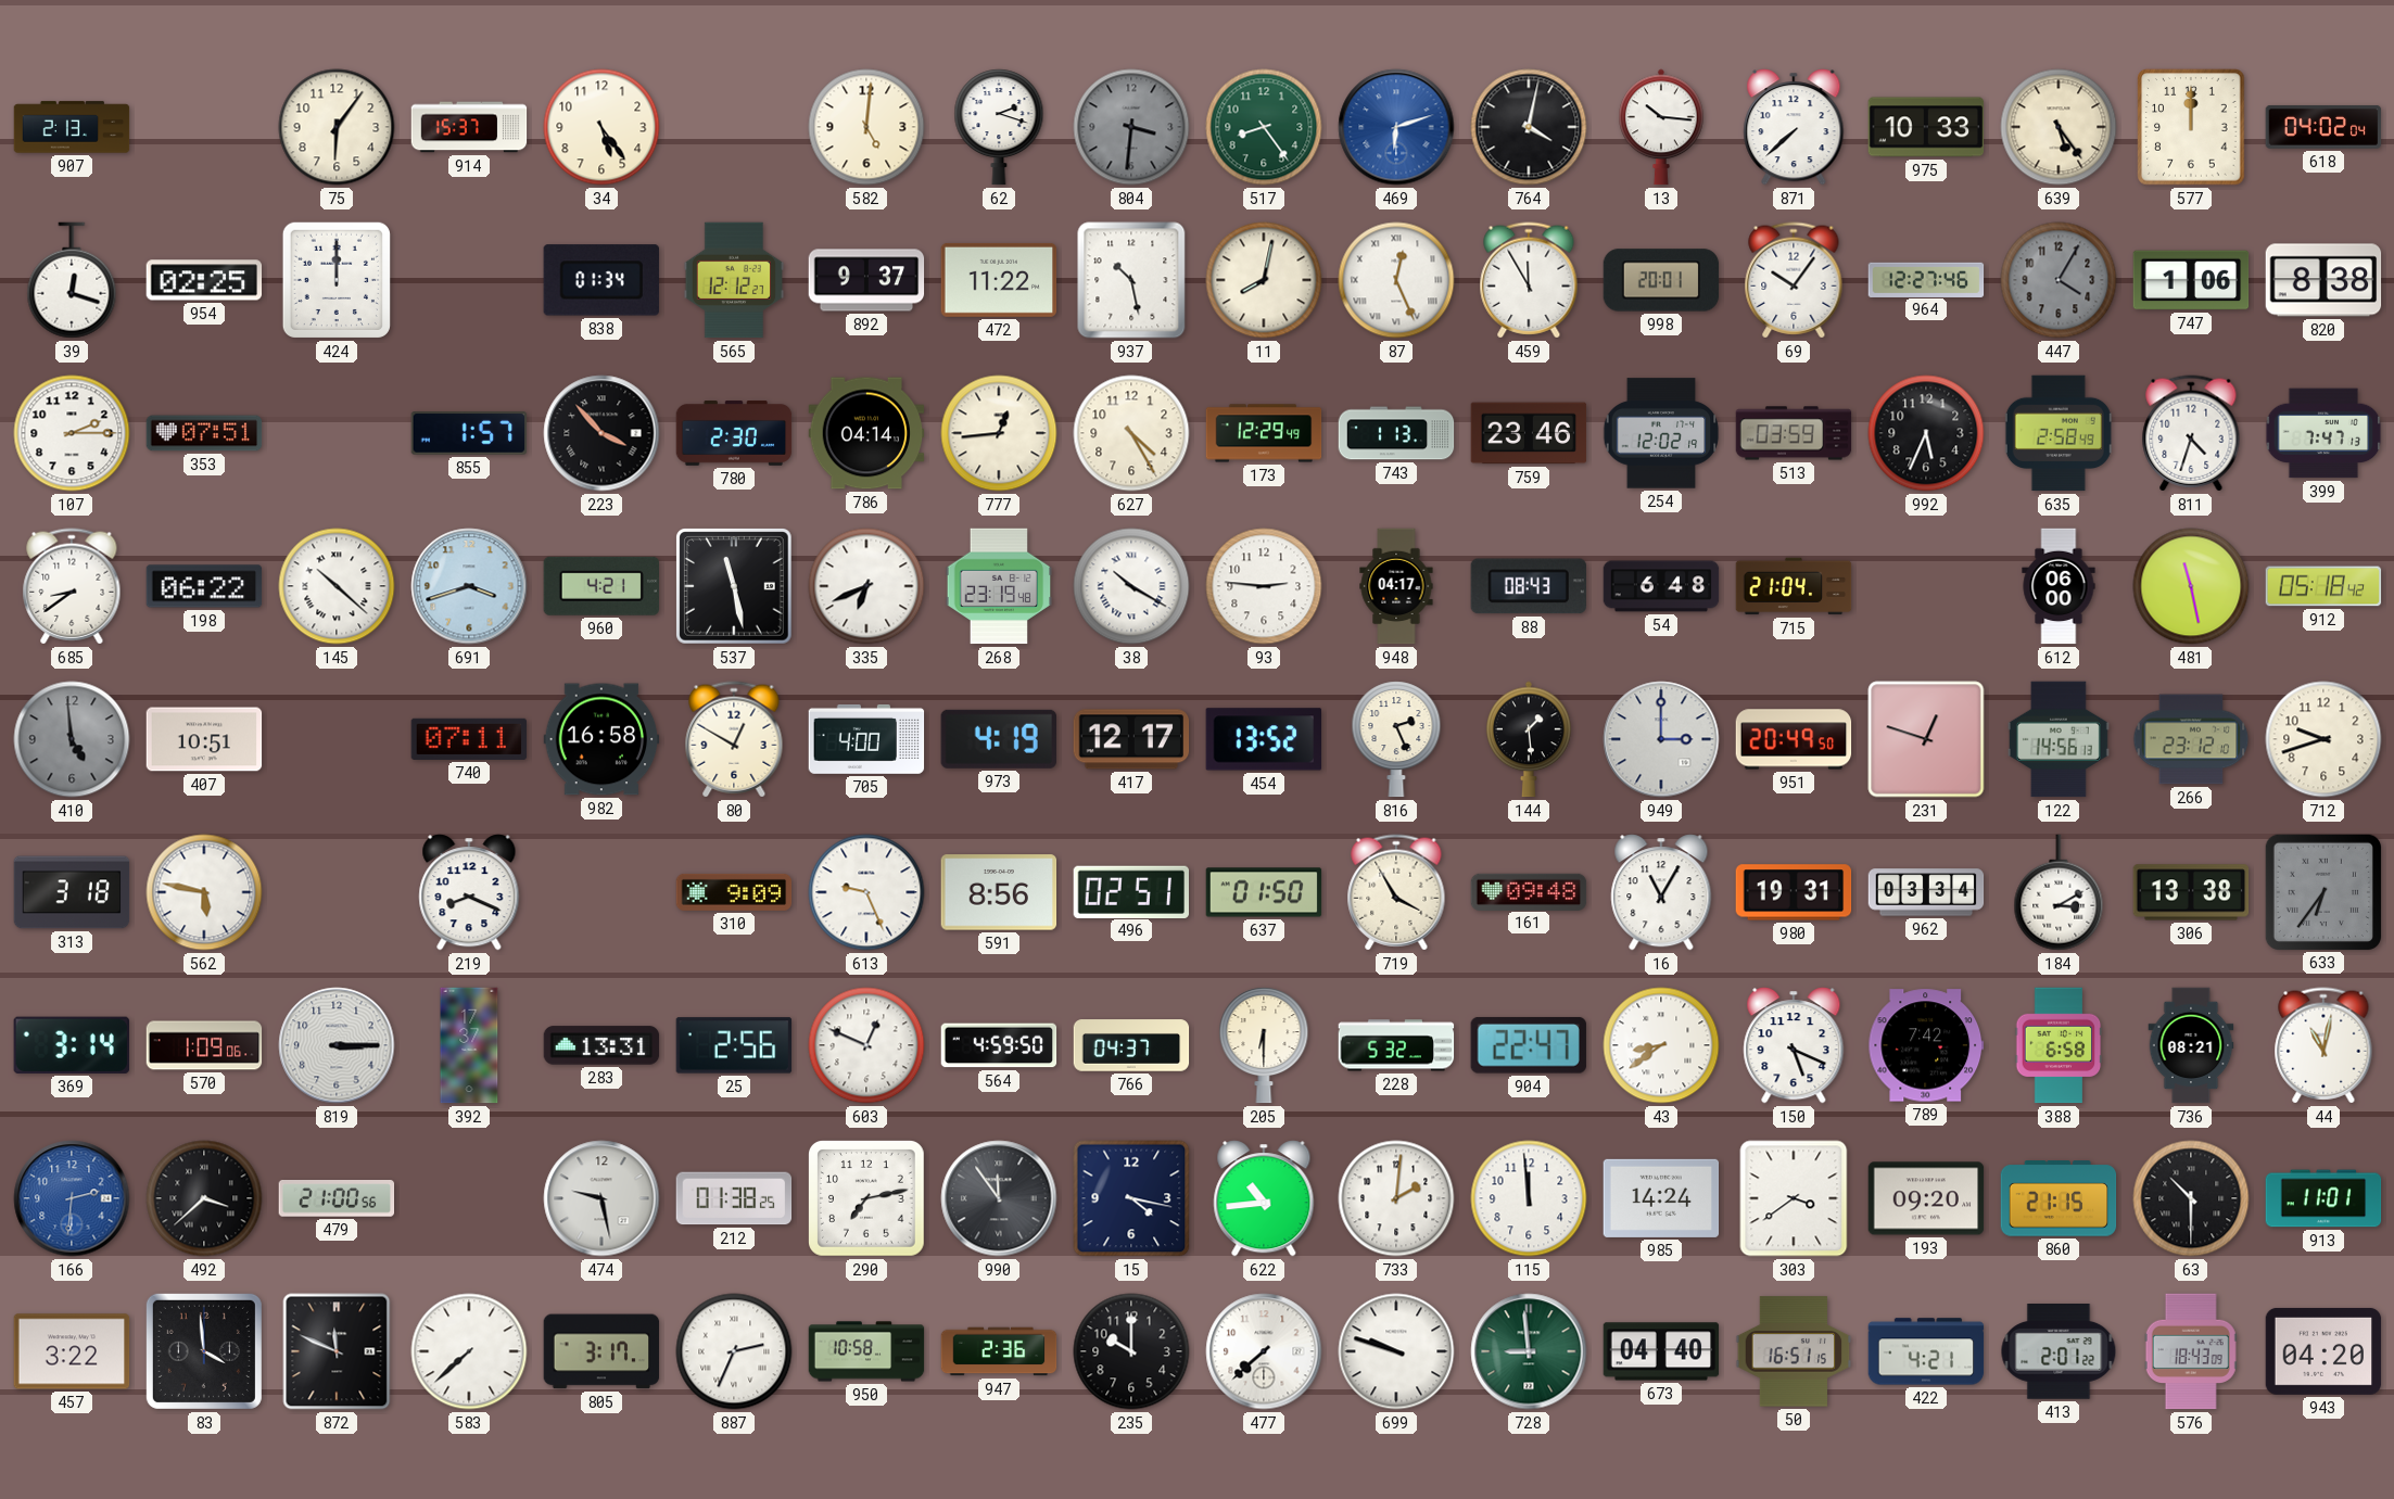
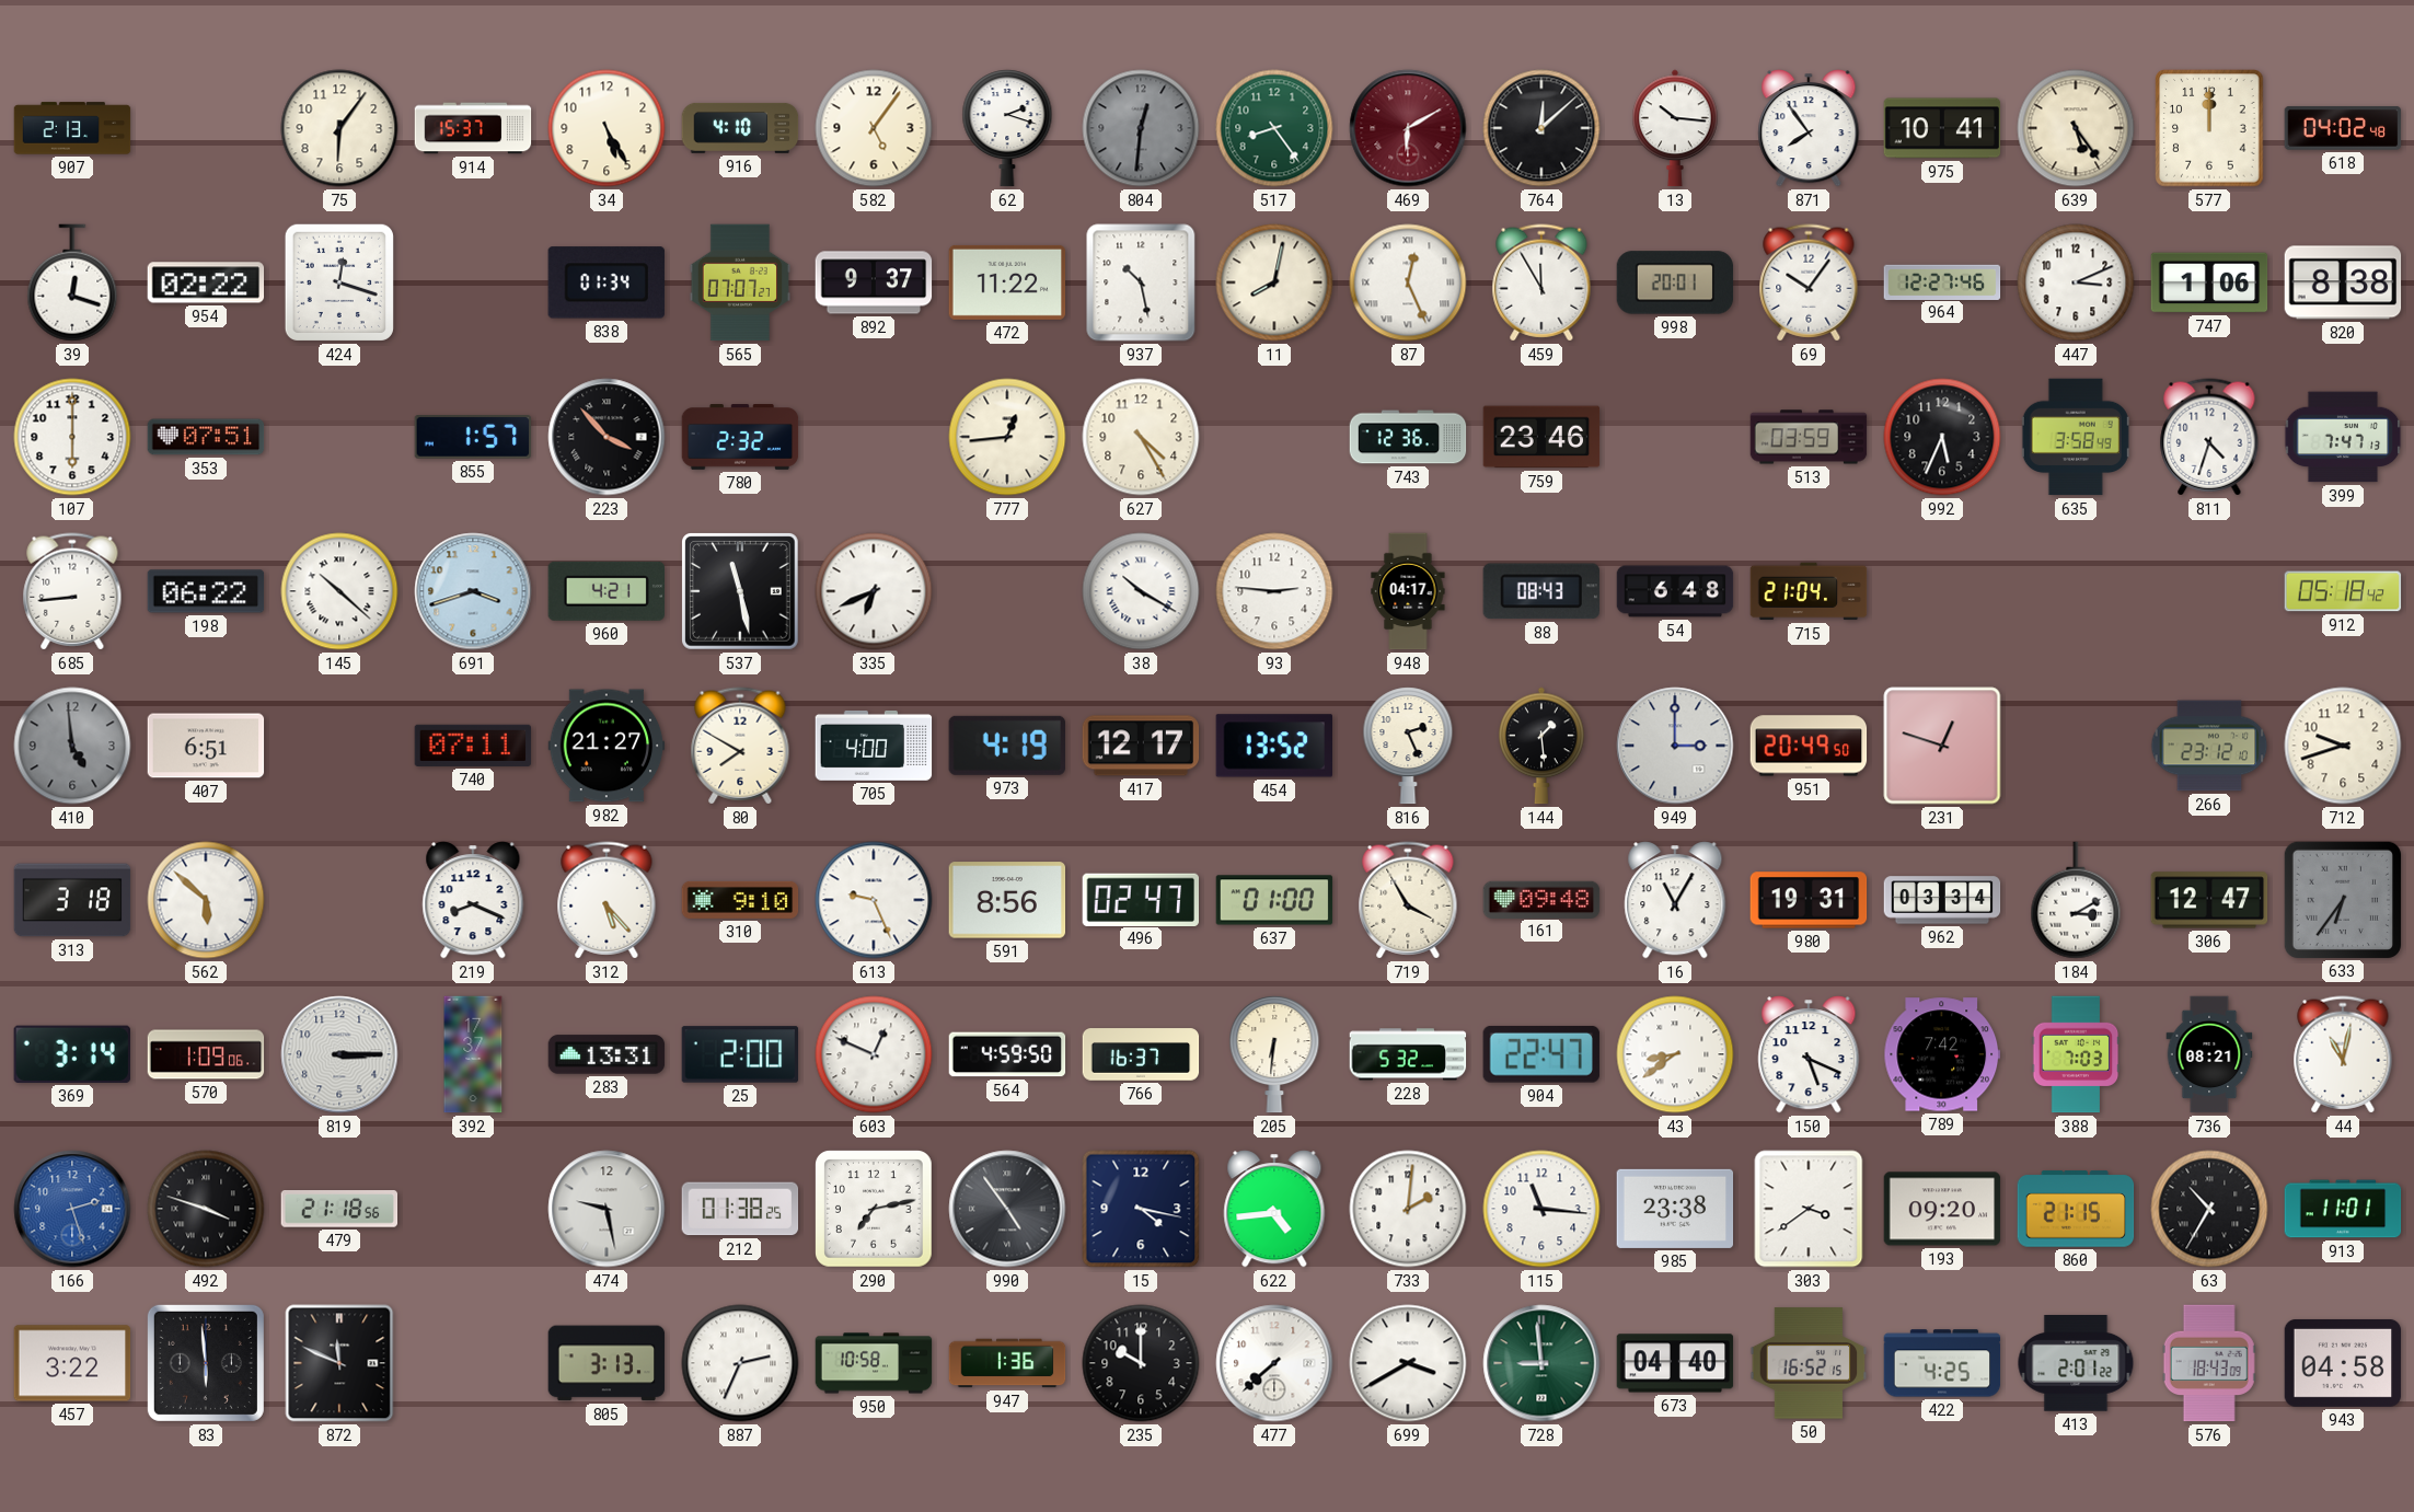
34: 5:24 -> 5:25 (607, 128)
916: none -> 4:10 (740, 128)
582: 5:01 -> 5:06 (874, 128)
804: 3:31 -> 12:31 (1141, 128)
469: 6:12 -> 6:10 (1408, 128)
469 dial: blue -> burgundy (1408, 128)
764: 4:02 -> 12:08 (1541, 128)
871: 7:38 -> 7:54 (1809, 128)
975: 10:33 -> 10:41 (1942, 128)
618: 04:02:04 -> 04:02:48 (2343, 128)
954: 02:25 -> 02:22 (206, 282)
424: 12:00 -> 12:18 (339, 282)
565: 12:12 -> 07:07 (739, 282)
447: 4:05 -> 3:11 (2076, 282)
447 dial: grey -> white (2076, 282)
107: 2:15 -> 6:00 (72, 437)
780: 2:30 -> 2:32 (740, 437)
786: 04:14 -> none (866, 433)
173: 12:29 -> none (1264, 433)
743: 1:13 -> 12:36 (1408, 437)
254: 12:02 -> none (1661, 433)
635: 2:58 -> 3:58 (2076, 437)
685: 8:39 -> 8:44 (72, 591)
268: 23:19 -> none (999, 586)
612: 06:00 -> none (2059, 586)
481: 11:28 -> none (2191, 586)
407: 10:51 -> 6:51 (206, 746)
982: 16:58 -> 21:27 (607, 746)
80: 12:50 -> 7:50 (740, 746)
122: 14:56 -> none (2059, 739)
562: 5:47 -> 5:52 (206, 900)
312: none -> 5:23 (607, 900)
310: 9:09 -> 9:10 (740, 900)
496: 02:51 -> 02:47 (1141, 899)
637: 01:50 -> 01:00 (1274, 900)
306: 13:38 -> 12:47 (2209, 900)
25: 2:56 -> 2:00 (740, 1054)
766: 04:37 -> 16:37 (1141, 1054)
205: 6:30 -> 6:31 (1274, 1054)
388: 6:58 -> 7:03 (2076, 1054)
166: 2:31 -> 2:27 (72, 1209)
492: 3:38 -> 3:48 (206, 1209)
479: 21:00 -> 21:18 (339, 1209)
990: 11:54 -> 4:54 (1007, 1209)
622: 10:44 -> 4:44 (1274, 1209)
115: 11:59 -> 11:16 (1541, 1209)
985: 14:24 -> 23:38 (1675, 1209)
63: 10:30 -> 10:35 (2209, 1209)
83: 3:59 -> 5:59 (206, 1363)
583: 7:38 -> none (469, 1351)
805: 3:17 -> 3:13 (607, 1363)
947: 2:36 -> 1:36 (1007, 1363)
699: 9:48 -> 3:40 (1408, 1363)
50: 16:51 -> 16:52 (1809, 1363)
422: 4:21 -> 4:25 (1942, 1363)
943: 04:20 -> 04:58 (2343, 1363)
